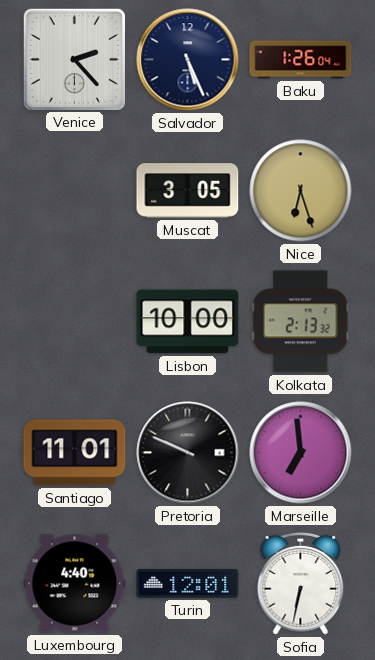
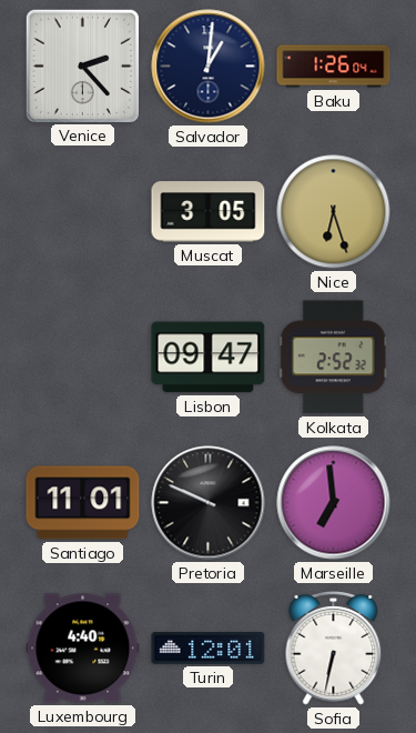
Salvador: 5:26 -> 1:01 (209, 67)
Lisbon: 10:00 -> 09:47 (209, 358)
Kolkata: 2:13 -> 2:52 (333, 358)
